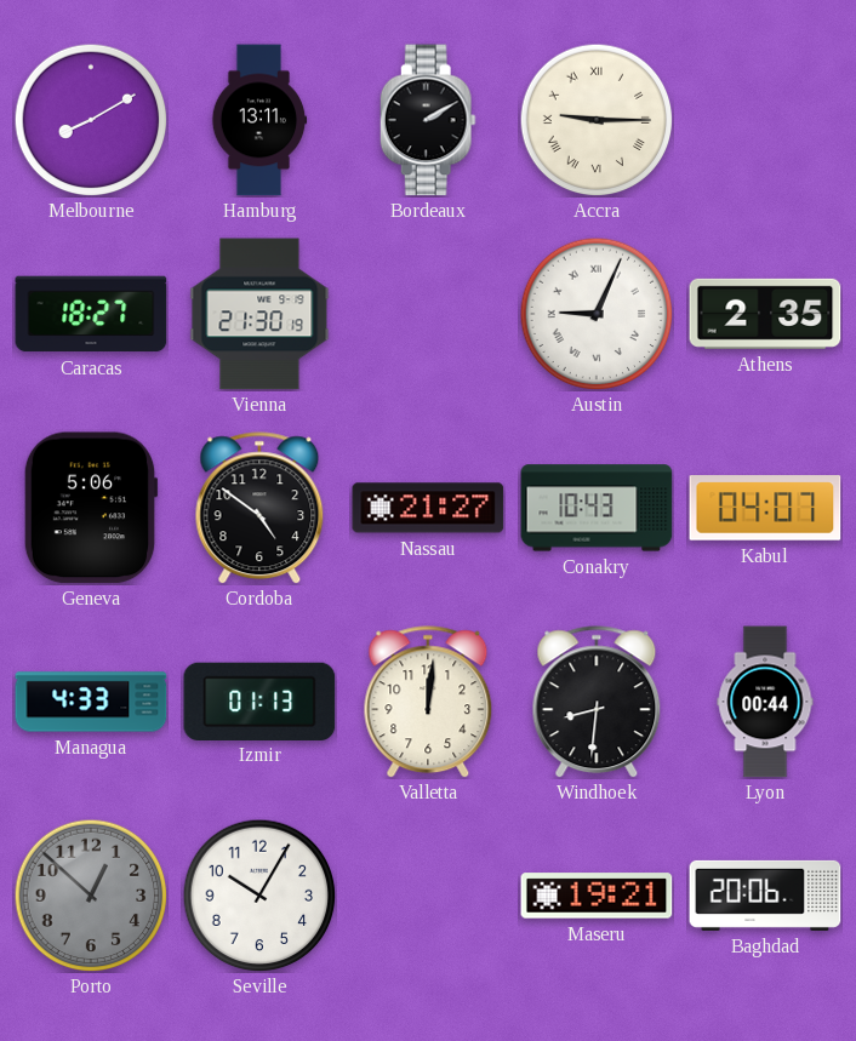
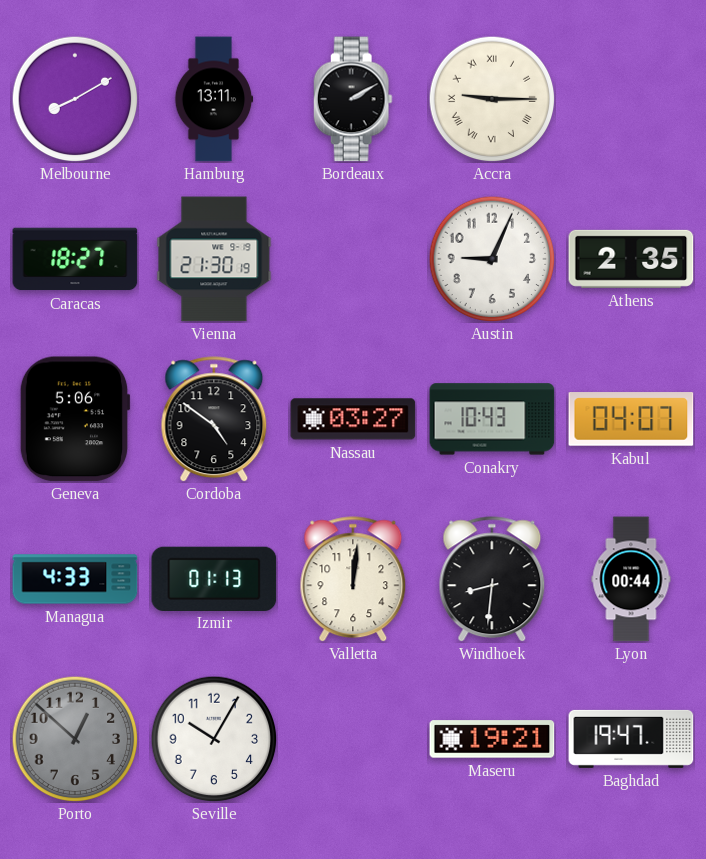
Austin numerals: Roman -> Arabic (492, 259)
Nassau: 21:27 -> 03:27 (353, 419)
Baghdad: 20:06 -> 19:47 (631, 739)
